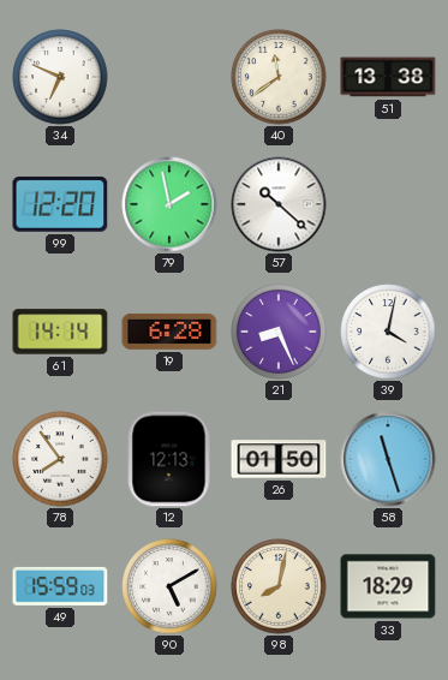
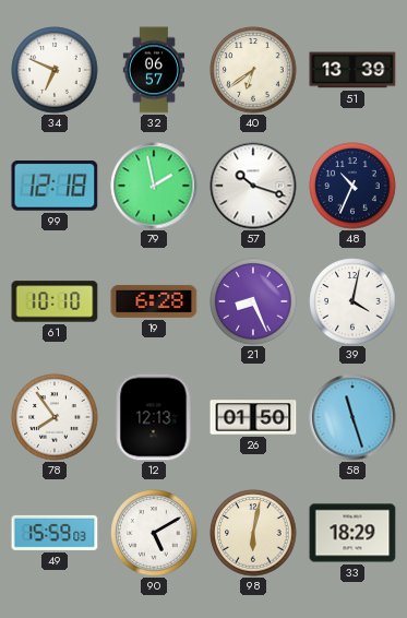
32: none -> 06:57 (153, 70)
40: 11:39 -> 6:39 (253, 70)
51: 13:38 -> 13:39 (352, 70)
99: 12:20 -> 12:18 (55, 186)
57: 10:22 -> 10:18 (253, 186)
48: none -> 10:34 (352, 186)
61: 14:14 -> 10:10 (55, 301)
98: 8:02 -> 6:02 (253, 533)
